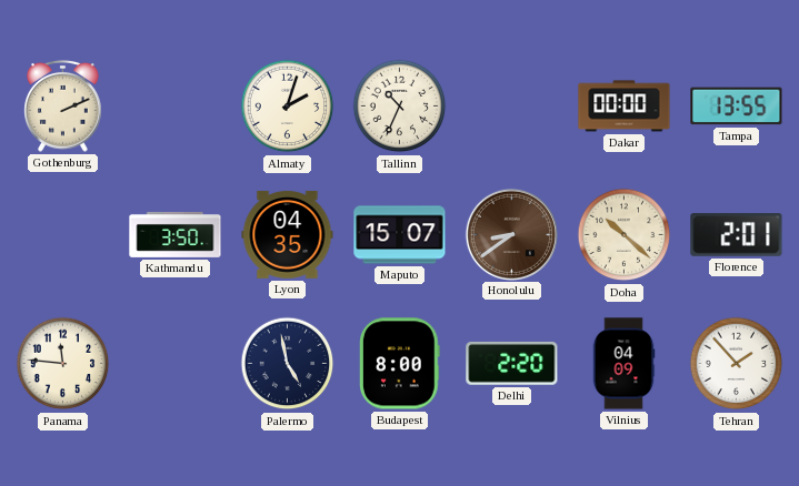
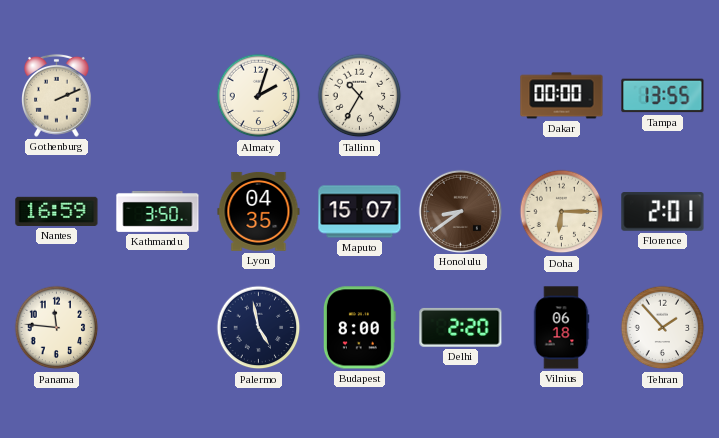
Tallinn: 10:34 -> 10:35 (360, 96)
Nantes: none -> 16:59 (57, 211)
Doha: 10:22 -> 6:15 (562, 212)
Vilnius: 04:09 -> 06:18 (561, 328)
